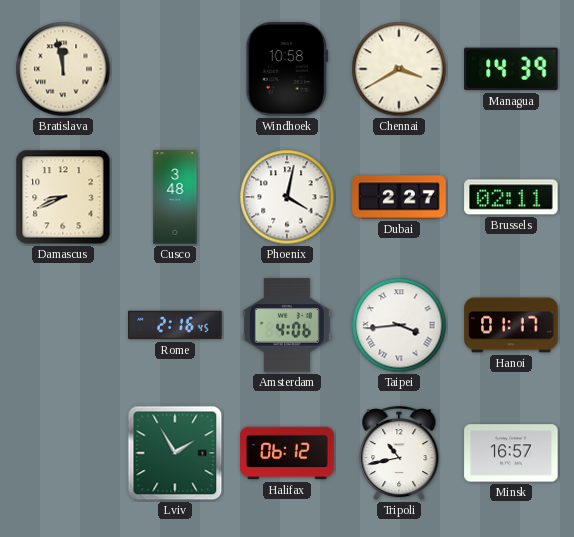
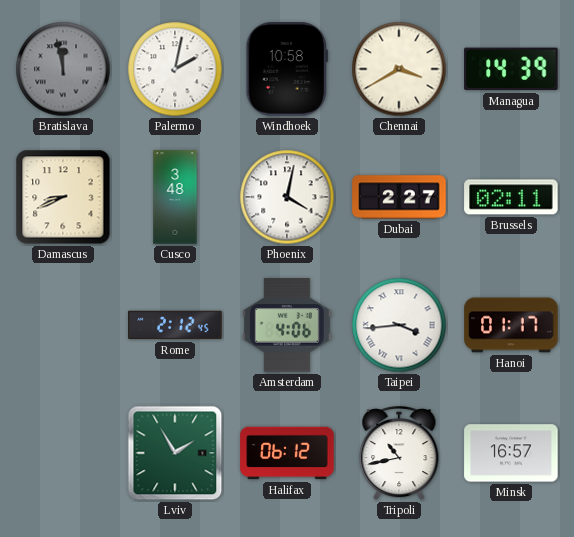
Bratislava dial: cream -> grey (63, 69)
Palermo: none -> 2:02 (175, 69)
Rome: 2:16 -> 2:12 (175, 325)
